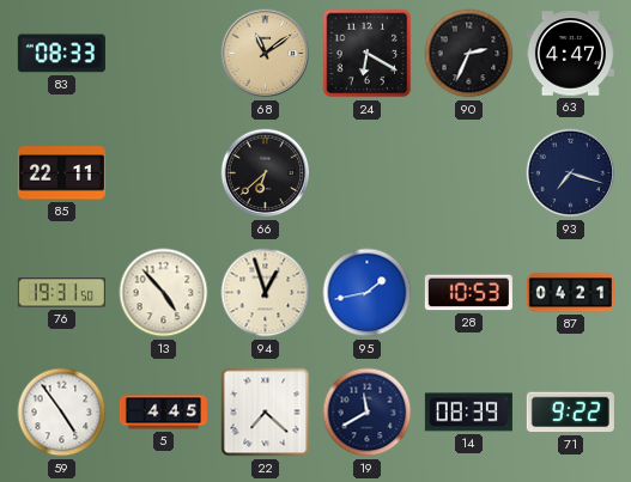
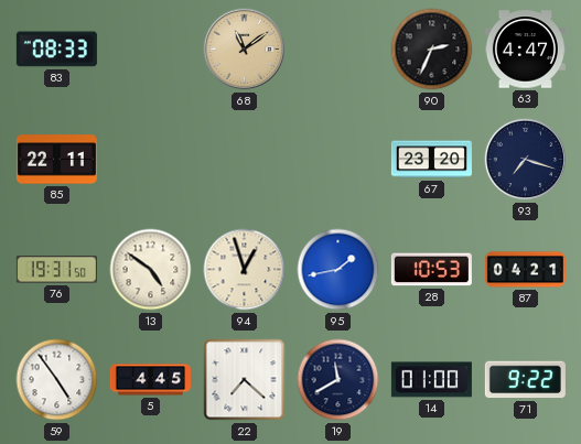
24: 6:20 -> none (368, 54)
66: 6:38 -> none (266, 173)
67: none -> 23:20 (431, 160)
13: 4:53 -> 4:51 (151, 270)
14: 08:39 -> 01:00 (431, 380)
